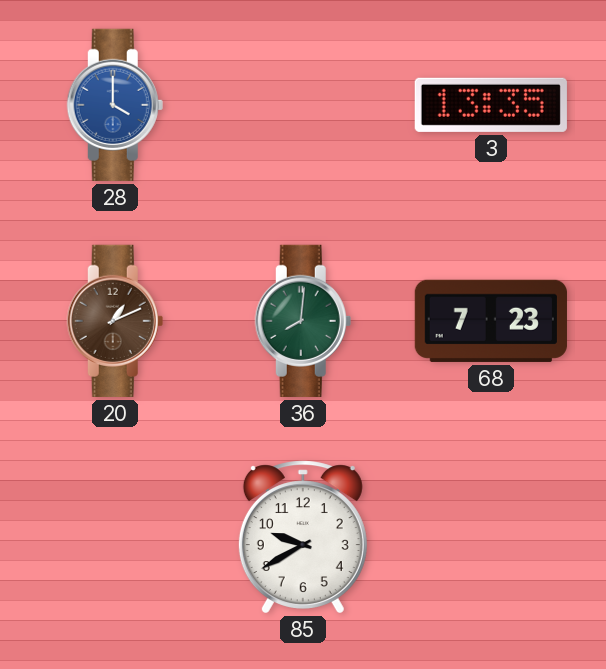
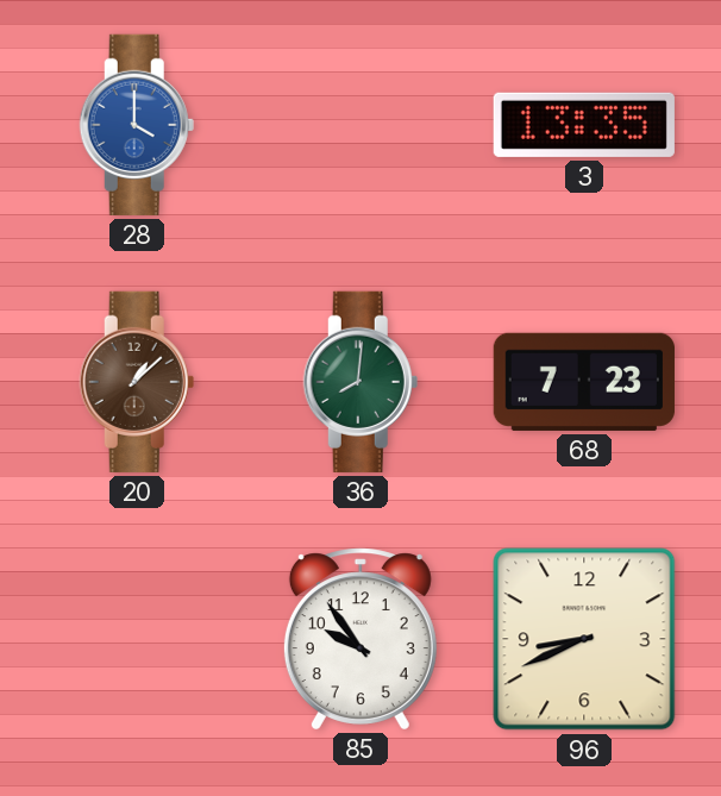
20: 1:11 -> 1:08 (137, 382)
85: 9:40 -> 9:54 (360, 639)
96: none -> 8:41 (584, 639)
